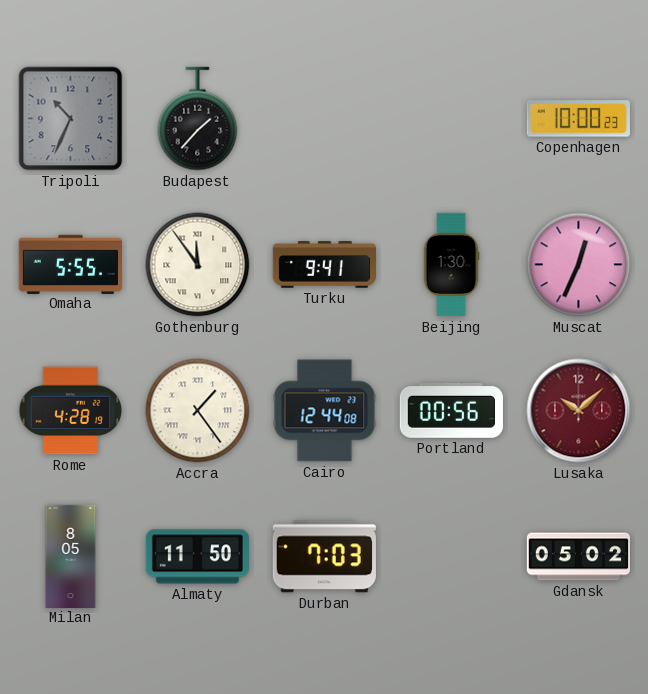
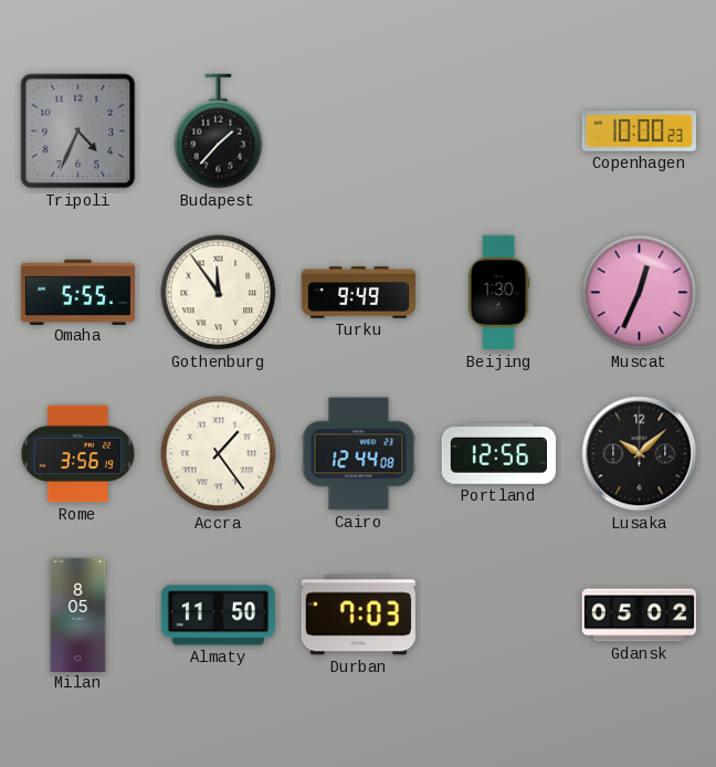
Tripoli: 10:34 -> 4:34 (78, 132)
Turku: 9:41 -> 9:49 (358, 293)
Rome: 4:28 -> 3:56 (78, 454)
Portland: 00:56 -> 12:56 (498, 453)
Lusaka dial: burgundy -> black (640, 454)
